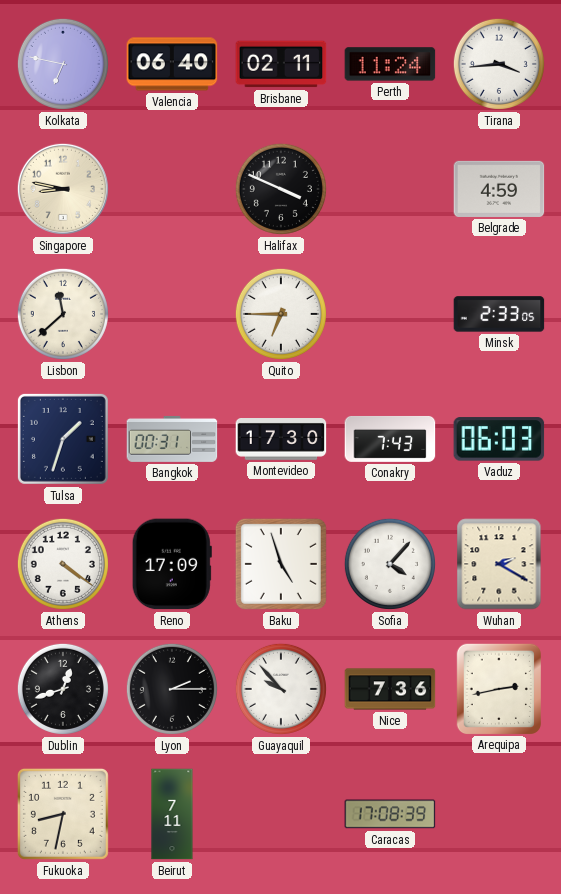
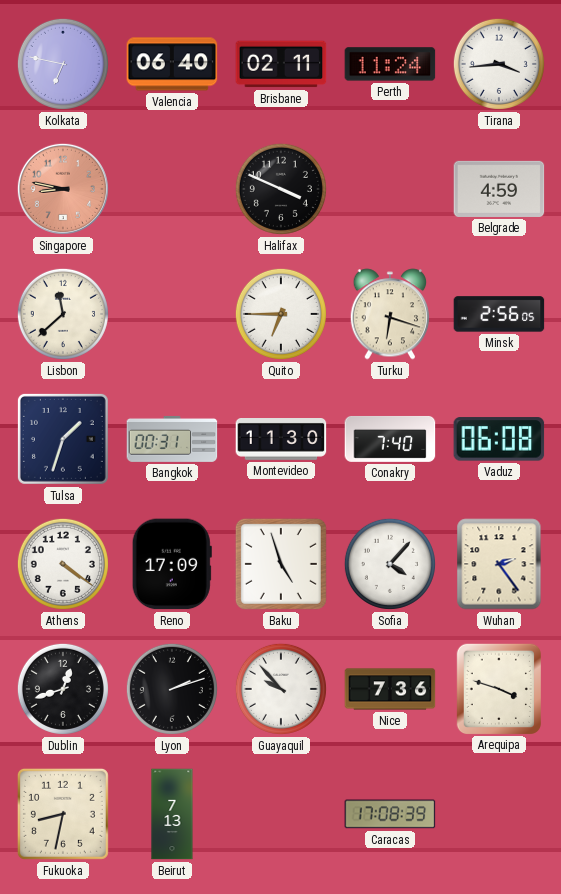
Singapore dial: cream -> salmon (63, 189)
Turku: none -> 6:18 (390, 314)
Minsk: 2:33 -> 2:56 (499, 314)
Montevideo: 17:30 -> 11:30 (281, 440)
Conakry: 7:43 -> 7:40 (390, 439)
Vaduz: 06:03 -> 06:08 (499, 439)
Wuhan: 2:20 -> 2:24 (499, 564)
Lyon: 2:15 -> 2:12 (172, 689)
Arequipa: 2:43 -> 3:48 (498, 688)
Beirut: 7:11 -> 7:13 (172, 814)
